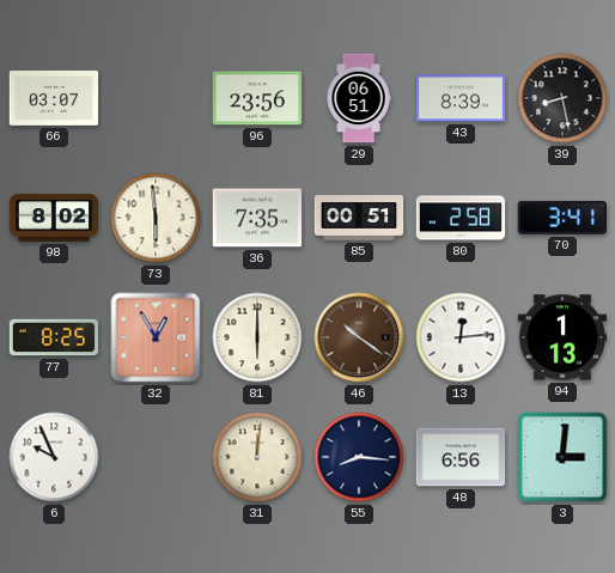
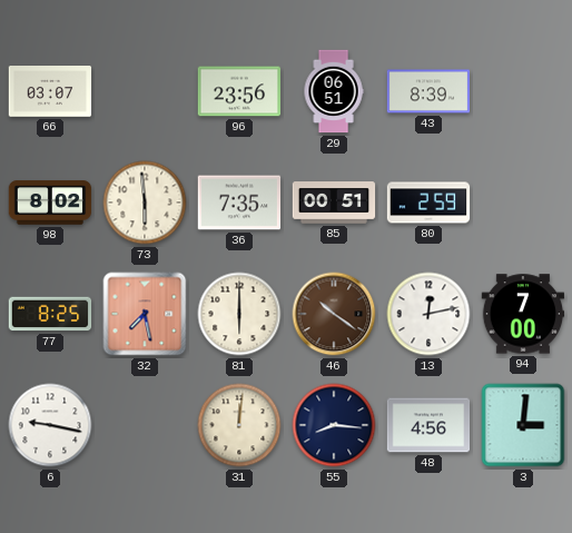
39: 8:28 -> none (562, 98)
80: 2:58 -> 2:59 (428, 203)
70: 3:41 -> none (561, 218)
32: 12:55 -> 7:28 (145, 314)
13: 12:14 -> 12:13 (428, 314)
94: 1:13 -> 7:00 (523, 314)
6: 9:56 -> 9:17 (50, 425)
48: 6:56 -> 4:56 (428, 425)
